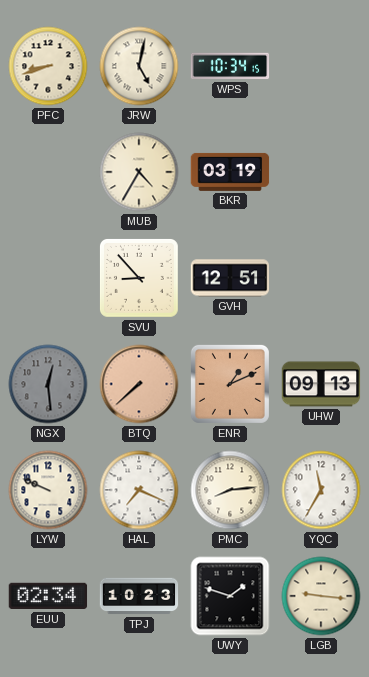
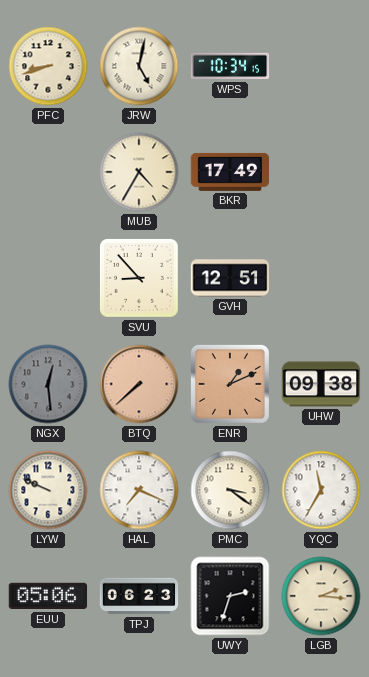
BKR: 03:19 -> 17:49 (230, 172)
UHW: 09:13 -> 09:38 (321, 384)
PMC: 8:14 -> 3:21 (230, 490)
EUU: 02:34 -> 05:06 (48, 596)
TPJ: 10:23 -> 06:23 (139, 596)
UWY: 1:48 -> 2:33 (230, 596)
LGB: 9:16 -> 2:16 (321, 596)
